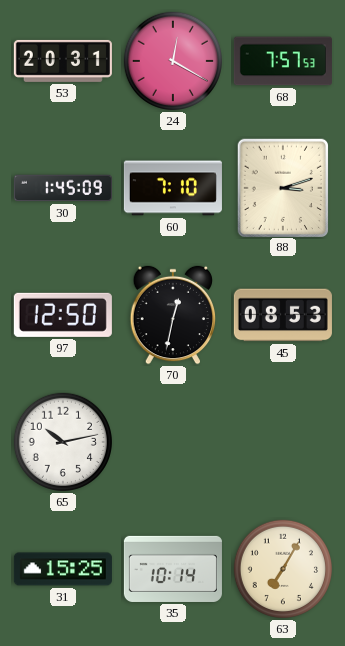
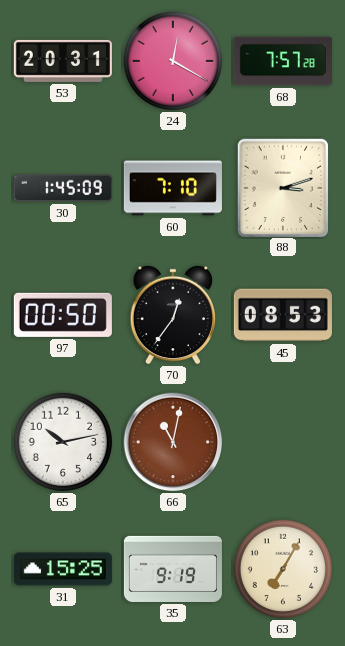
68: 7:57:53 -> 7:57:28 (283, 61)
97: 12:50 -> 00:50 (63, 315)
70: 12:32 -> 12:36 (173, 315)
66: none -> 11:02 (173, 442)
35: 10:14 -> 9:19 (173, 569)
